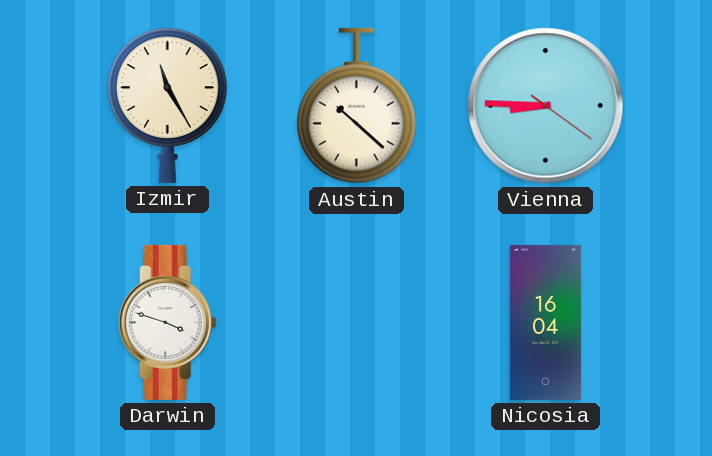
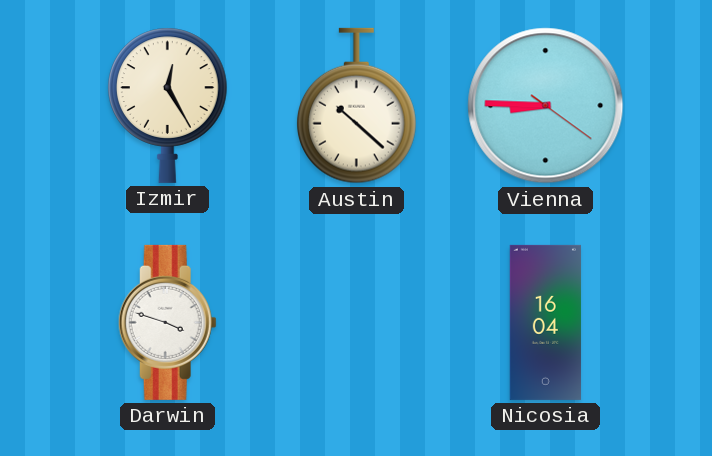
Izmir: 11:25 -> 12:25 (167, 105)
